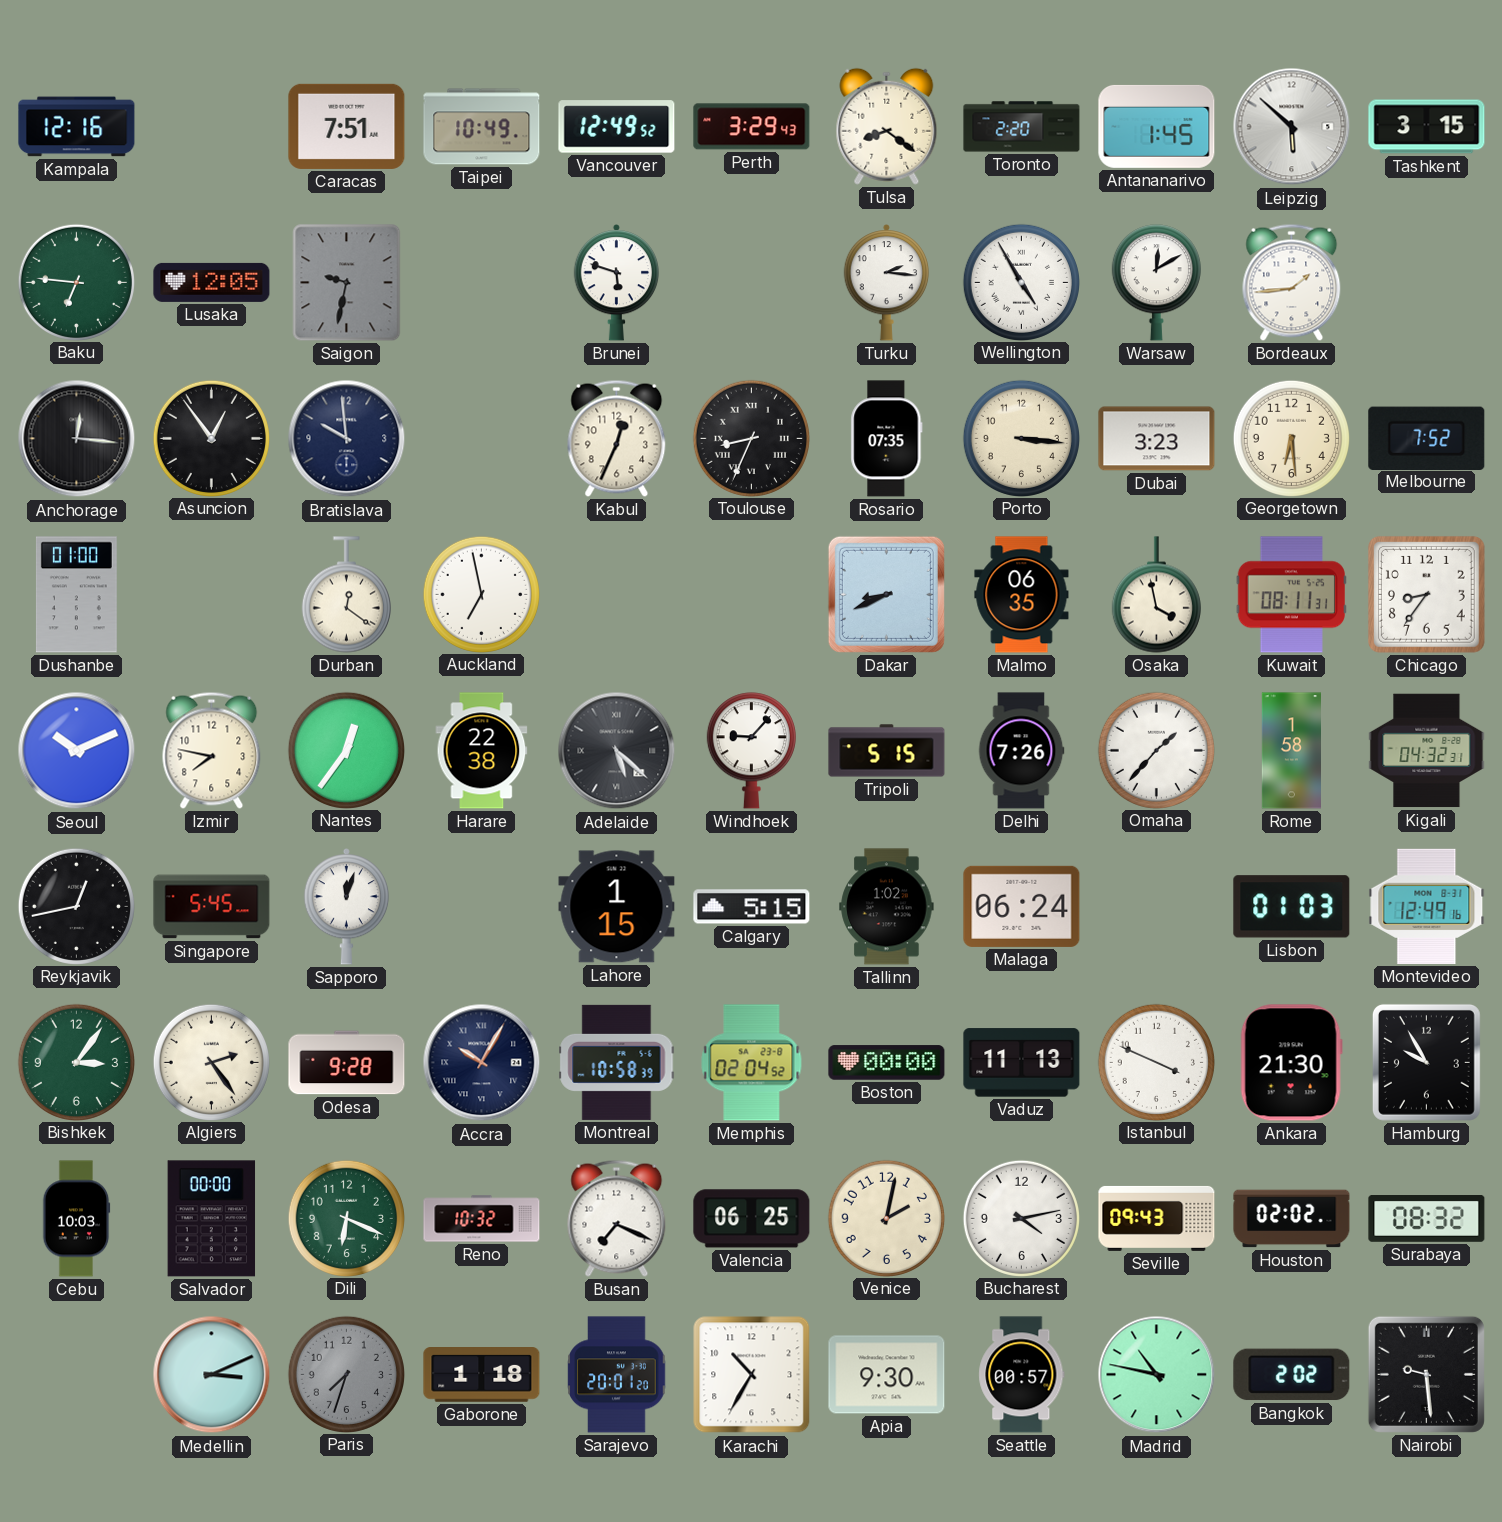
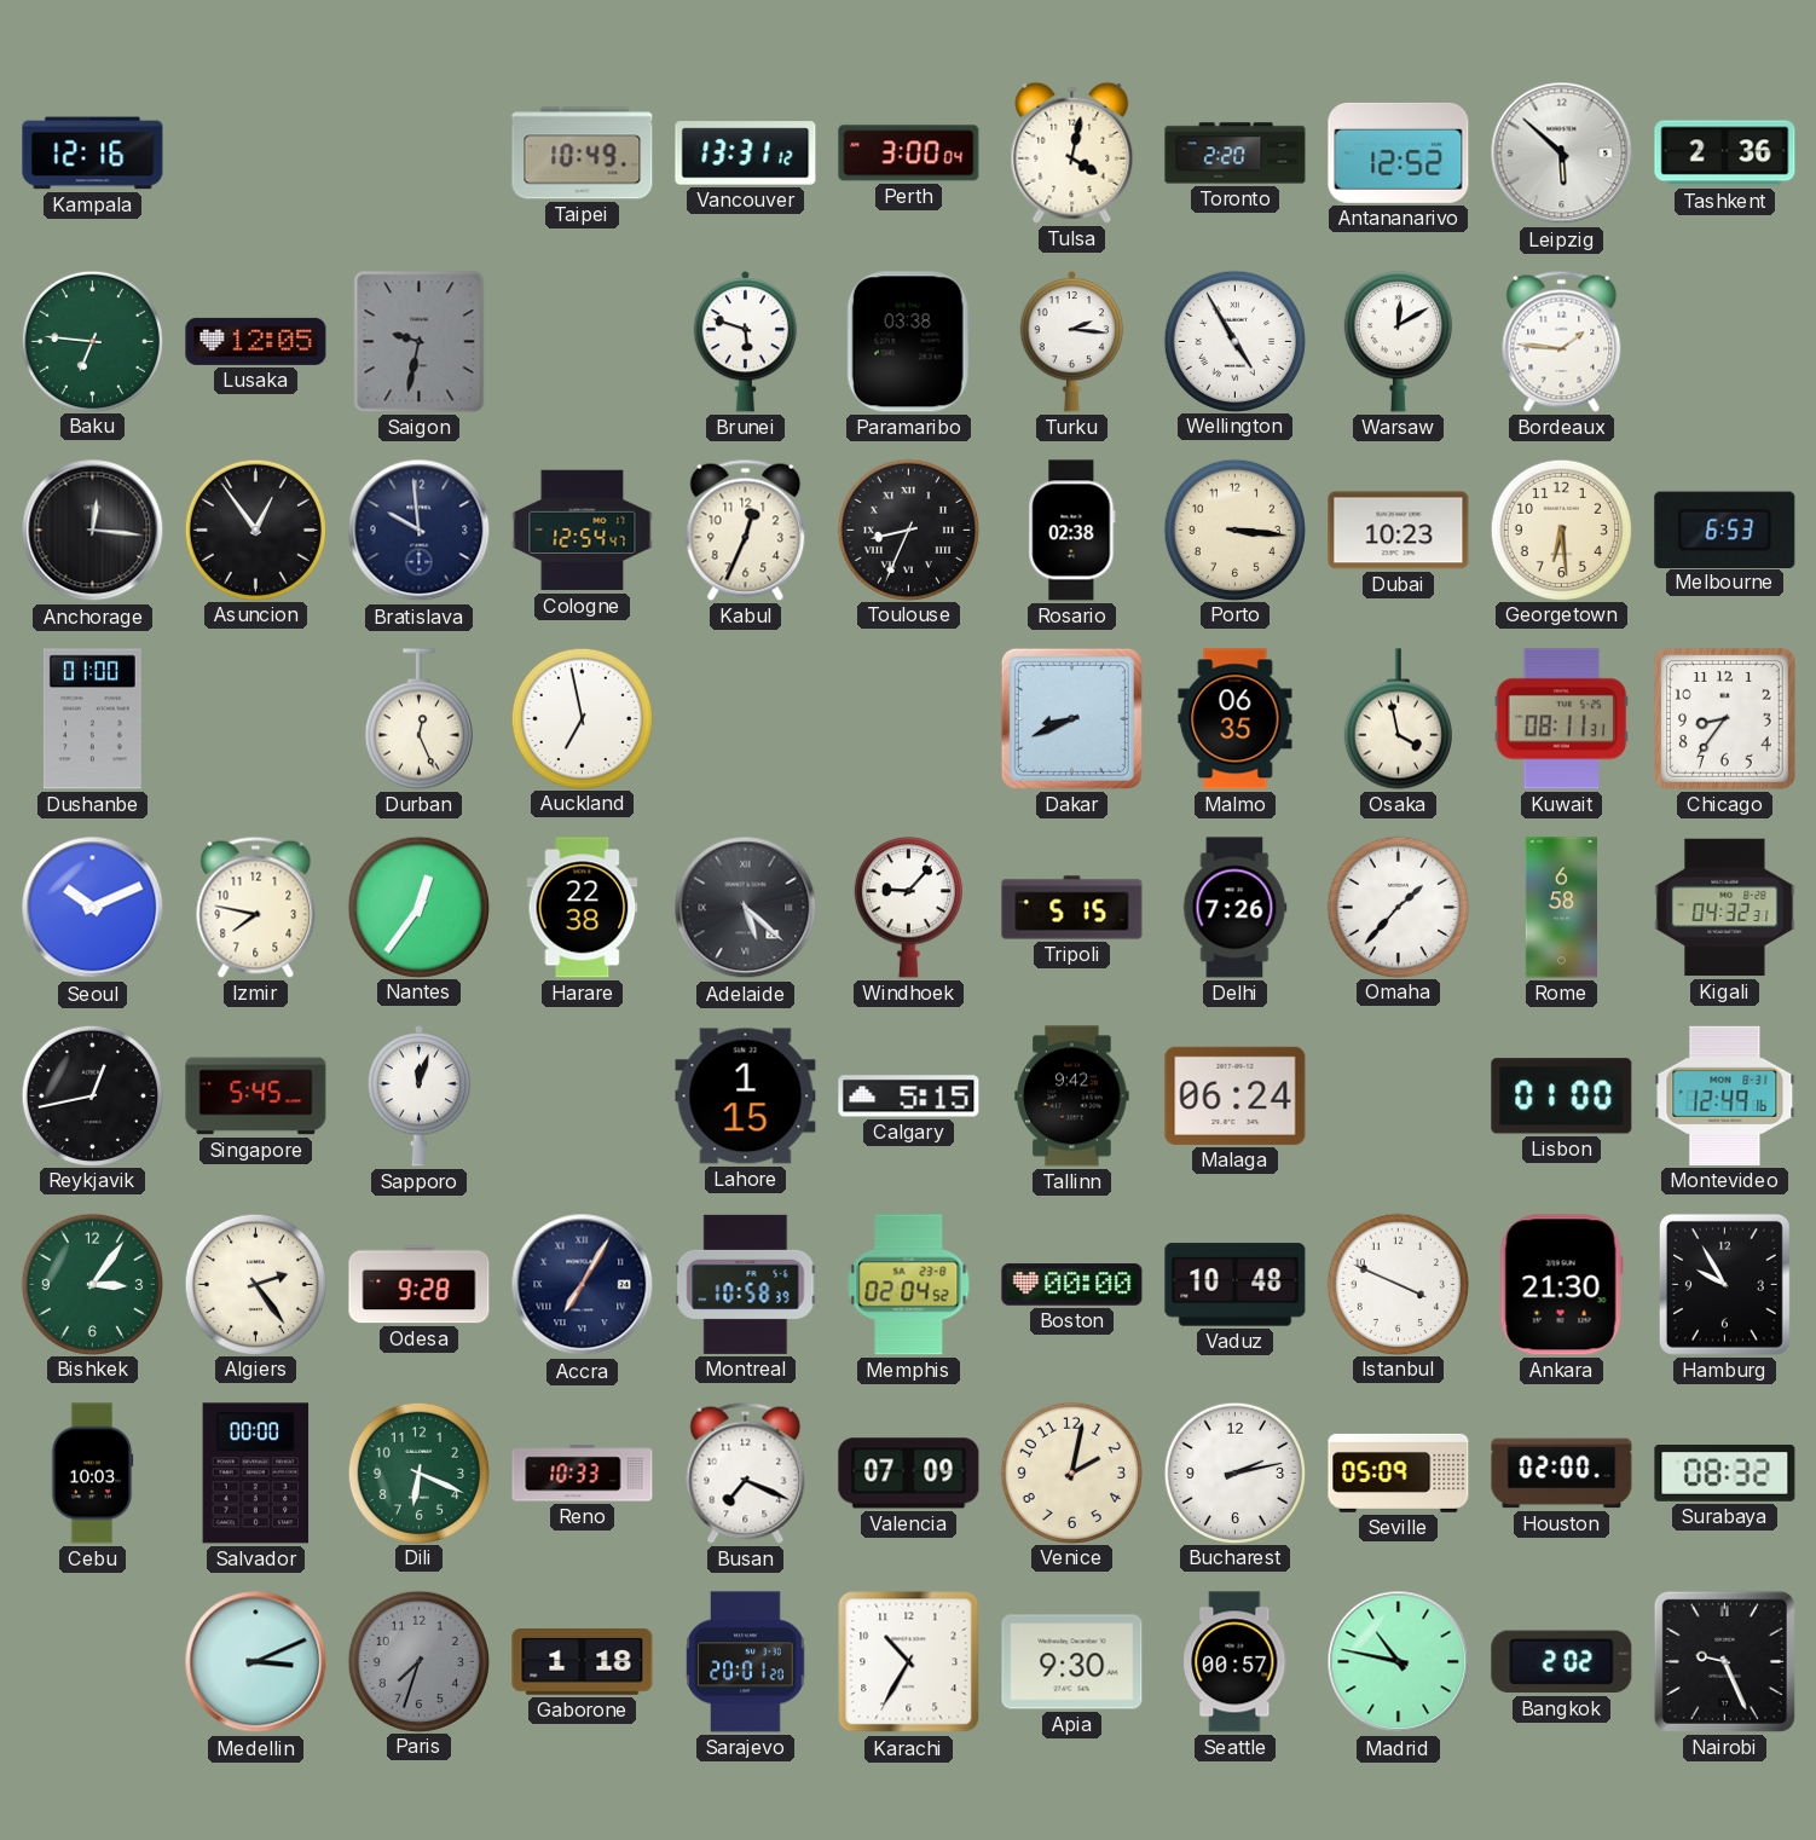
Caracas: 7:51 -> none (347, 126)
Vancouver: 12:49 -> 13:31 (746, 154)
Perth: 3:29 -> 3:00 (909, 154)
Tulsa: 8:21 -> 4:02 (1072, 152)
Antananarivo: 1:45 -> 12:52 (1399, 152)
Tashkent: 3:15 -> 2:36 (1725, 154)
Paramaribo: none -> 03:38 (908, 342)
Bordeaux: 1:44 -> 1:46 (1562, 341)
Cologne: none -> 12:54 (583, 531)
Rosario: 07:35 -> 02:38 (1072, 531)
Dubai: 3:23 -> 10:23 (1399, 531)
Melbourne: 7:52 -> 6:53 (1725, 530)
Durban: 12:21 -> 12:26 (418, 719)
Rome: 1:58 -> 6:58 (1561, 908)
Tallinn: 1:02 -> 9:42 (1072, 1097)
Lisbon: 01:03 -> 01:00 (1562, 1097)
Accra: 10:05 -> 7:05 (583, 1285)
Vaduz: 11:13 -> 10:48 (1236, 1285)
Reno: 10:32 -> 10:33 (583, 1474)
Valencia: 06:25 -> 07:09 (909, 1474)
Bucharest: 4:13 -> 2:13 (1234, 1472)
Seville: 09:43 -> 05:09 (1399, 1472)
Houston: 02:02 -> 02:00 (1562, 1474)
Nairobi: 9:29 -> 9:26 (1724, 1661)
